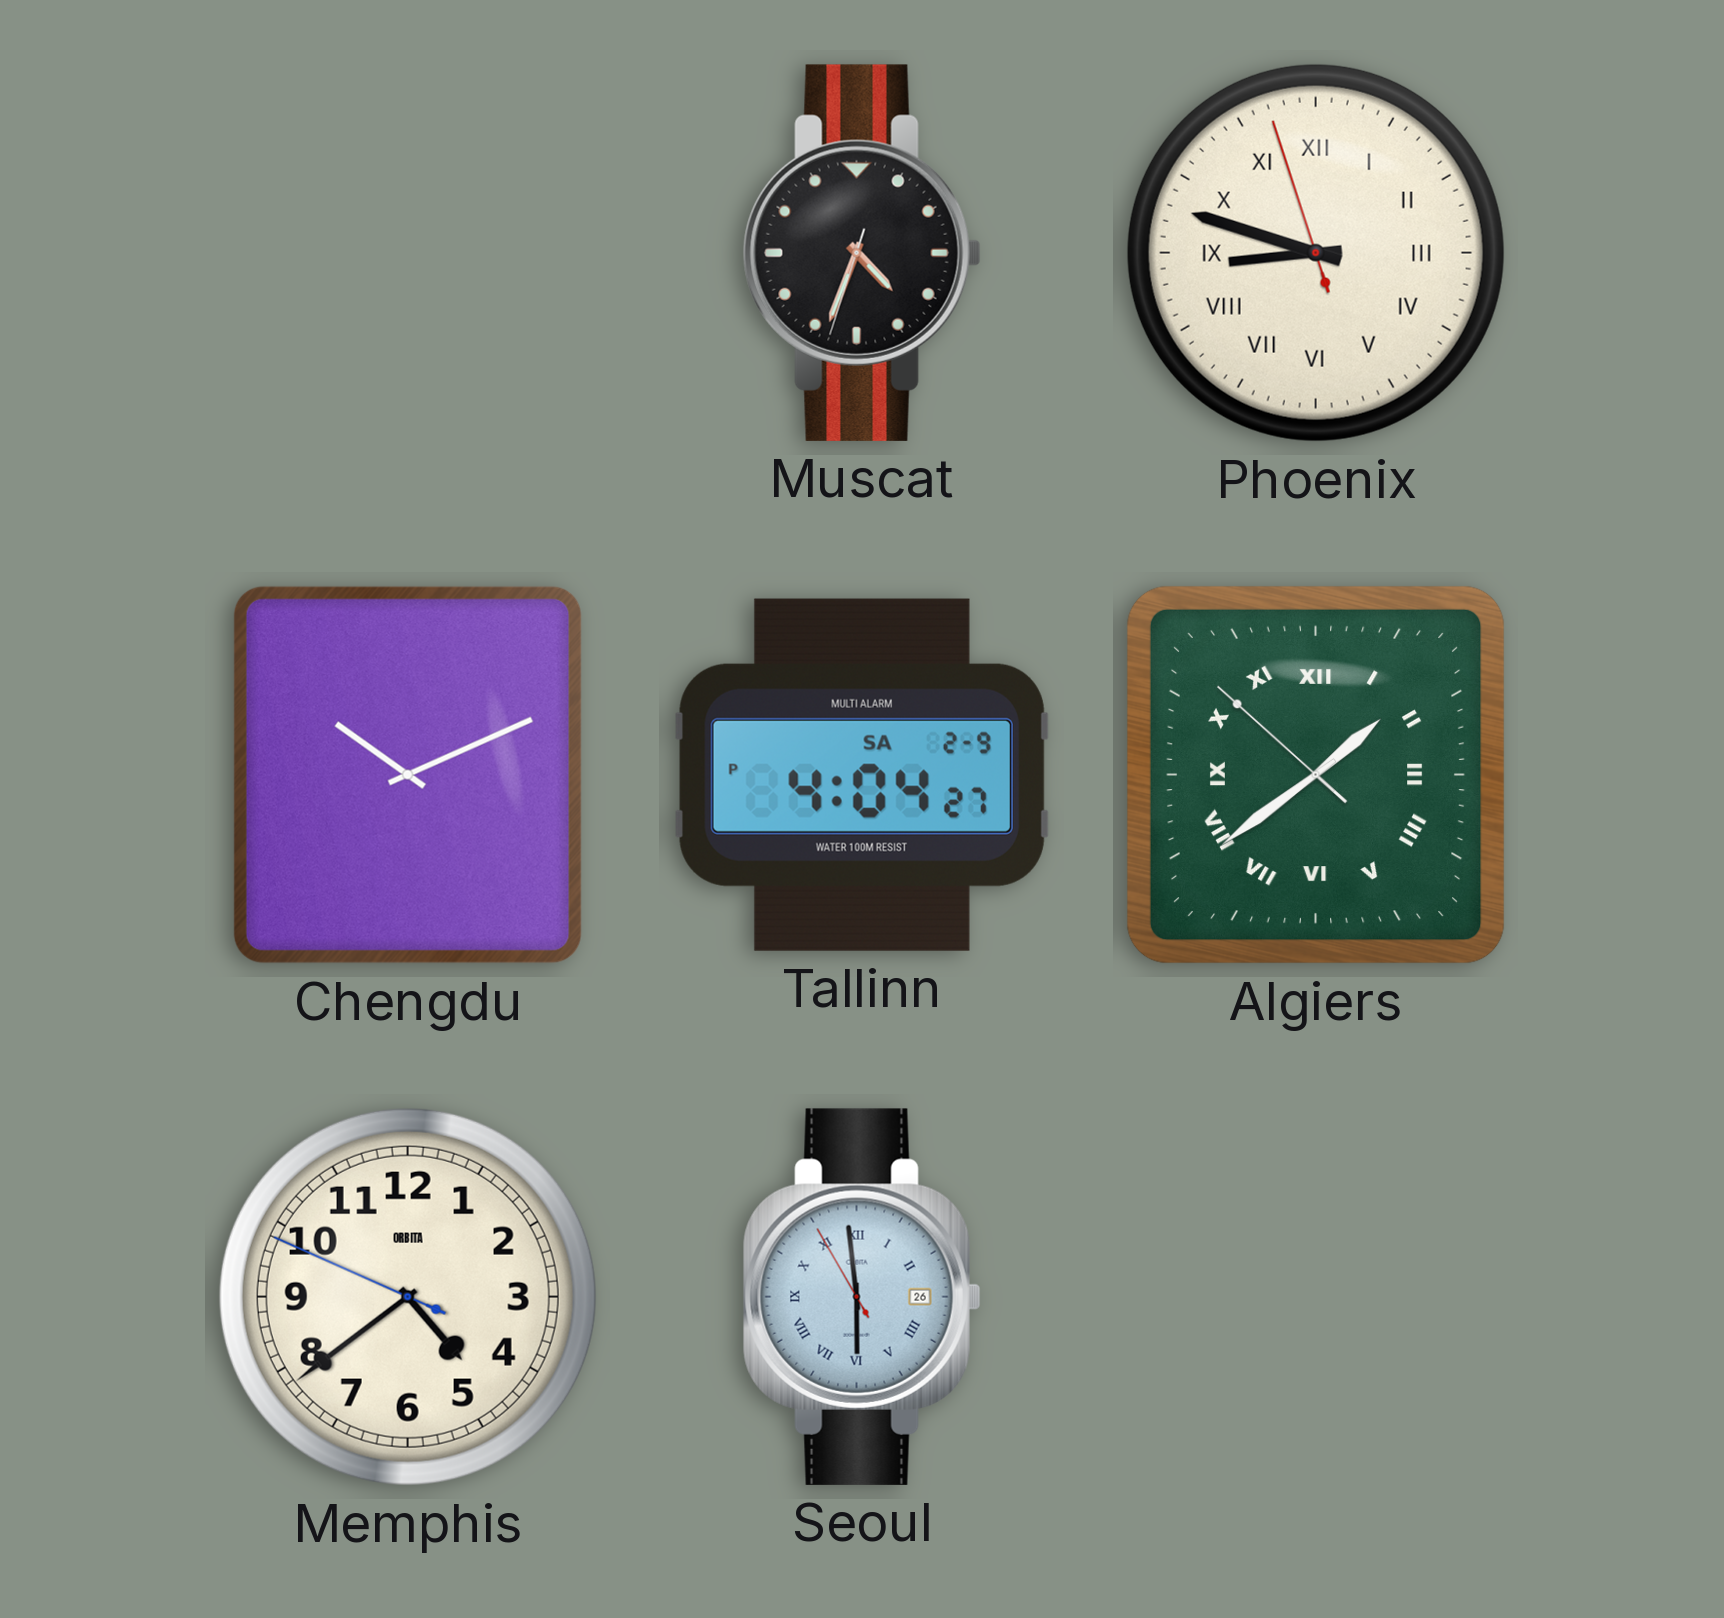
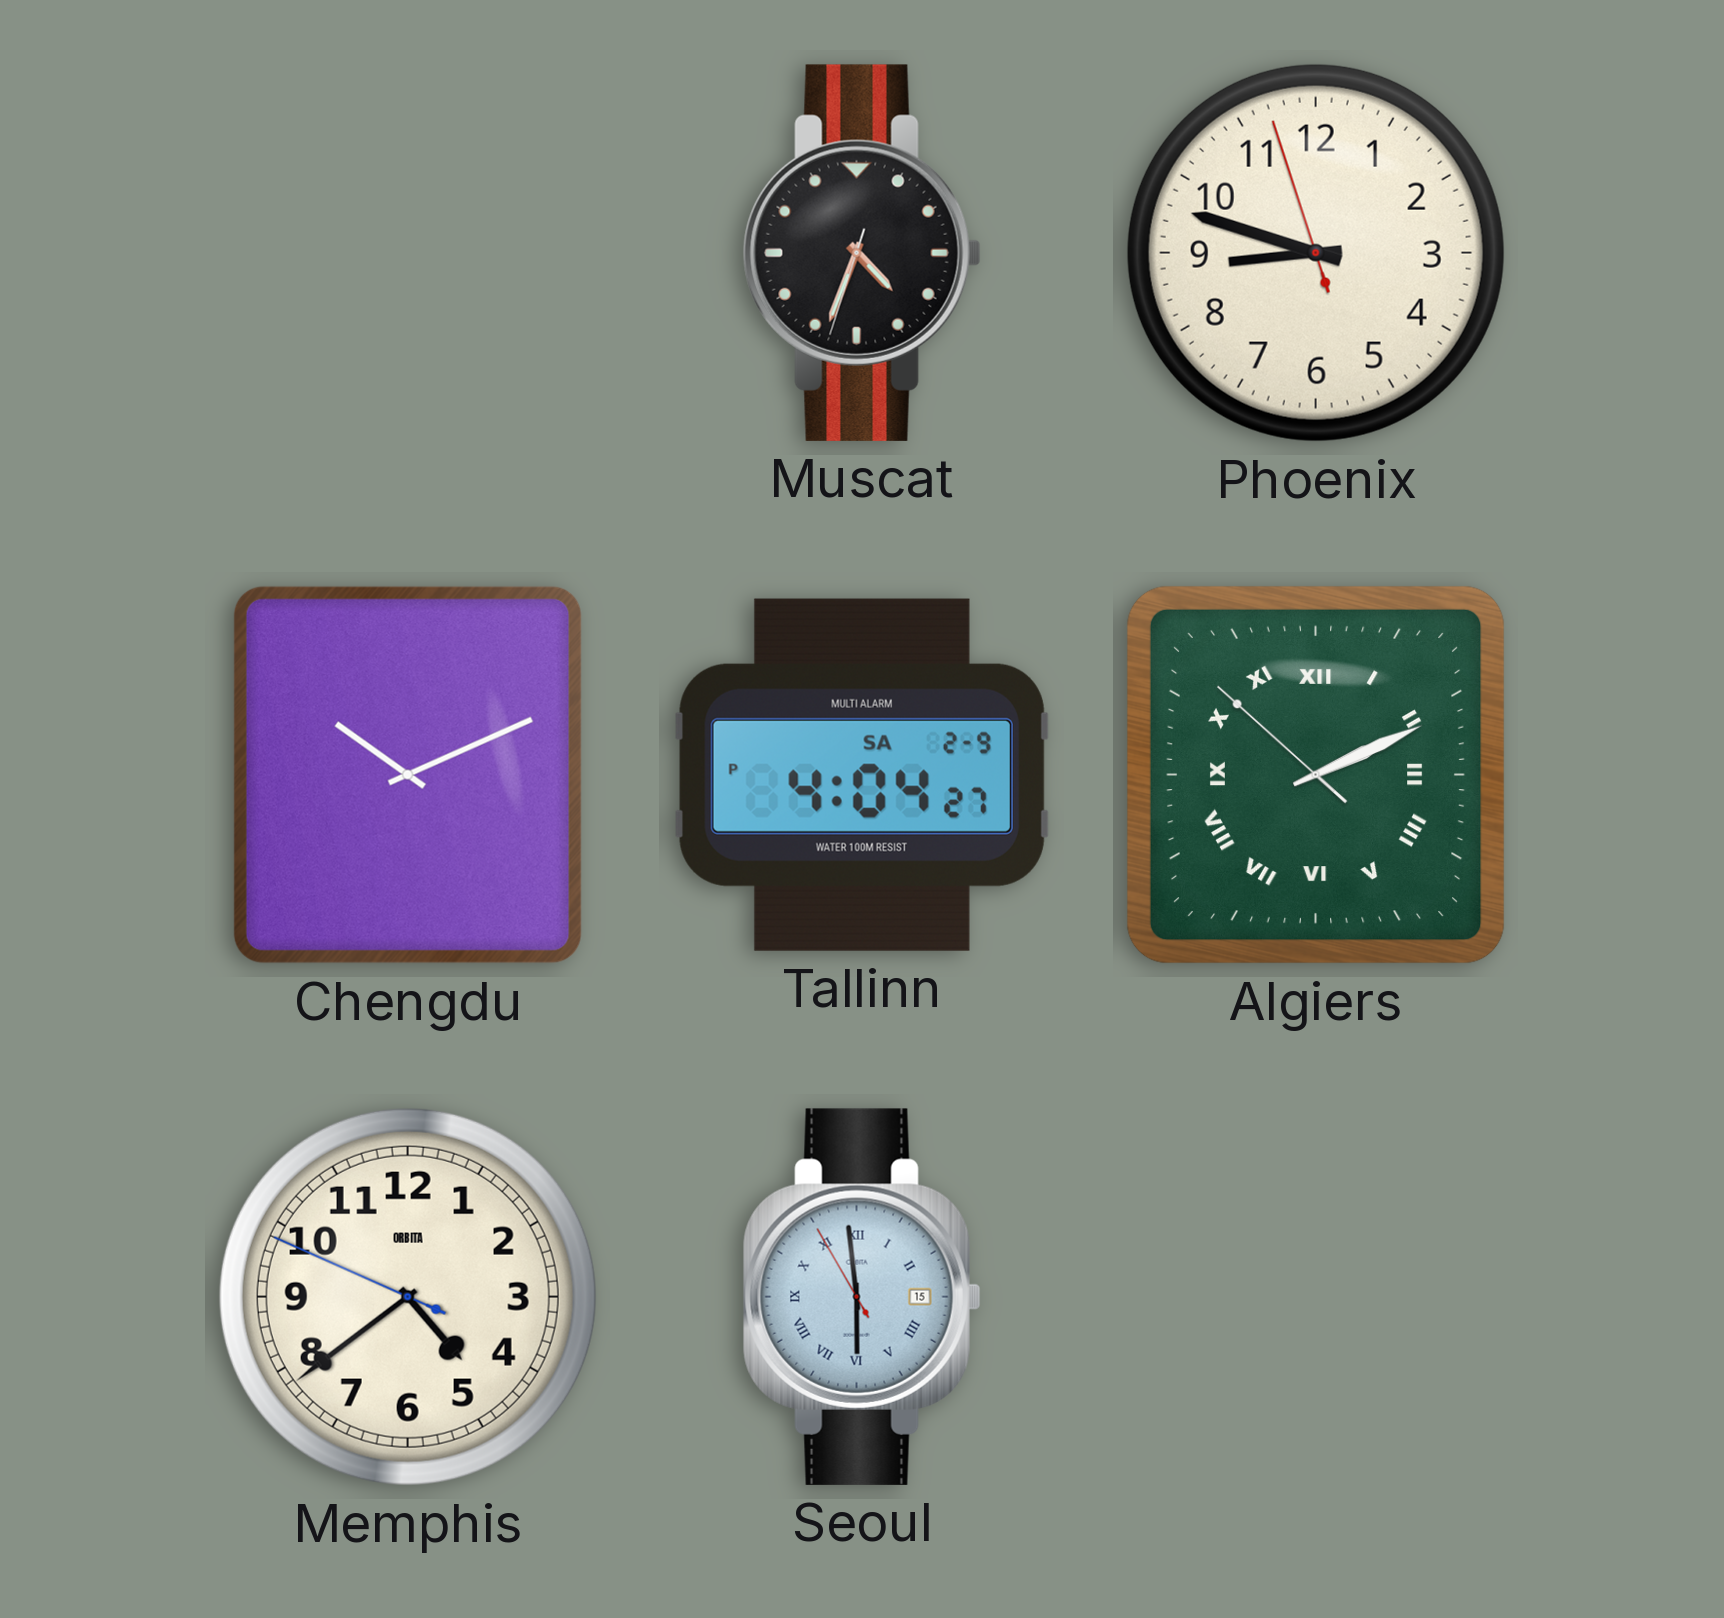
Phoenix numerals: Roman -> Arabic (1316, 253)
Algiers: 1:38 -> 2:10 (1316, 775)
Seoul date: 26 -> 15 (862, 1297)
